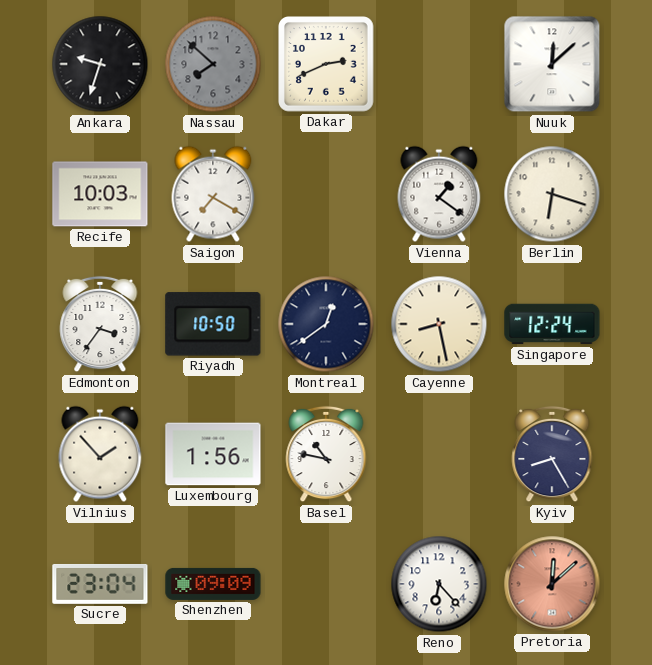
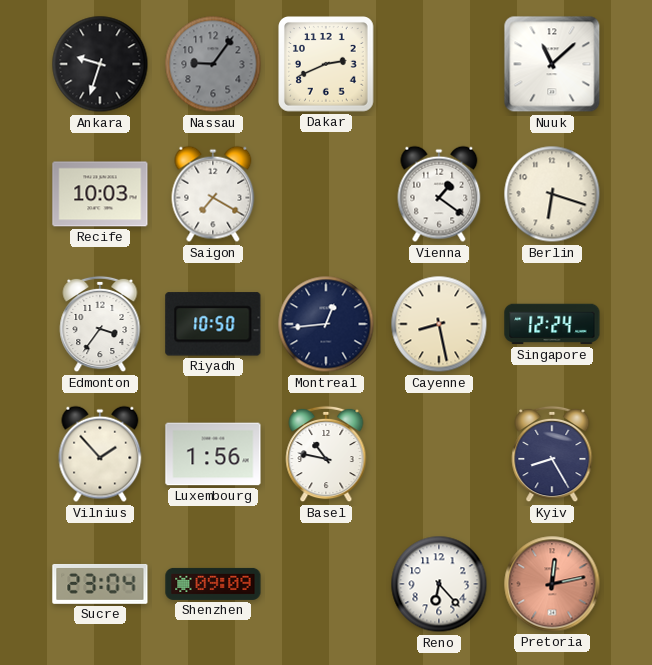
Nassau: 7:52 -> 9:06 (213, 64)
Nuuk: 12:08 -> 11:08 (552, 64)
Montreal: 12:39 -> 12:44 (326, 324)
Pretoria: 12:08 -> 12:13 (552, 584)
